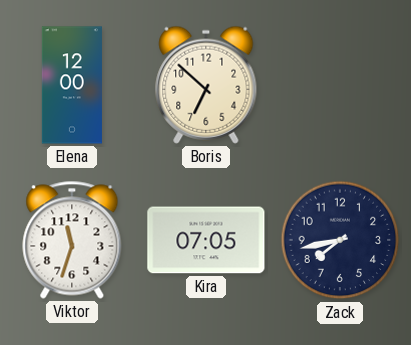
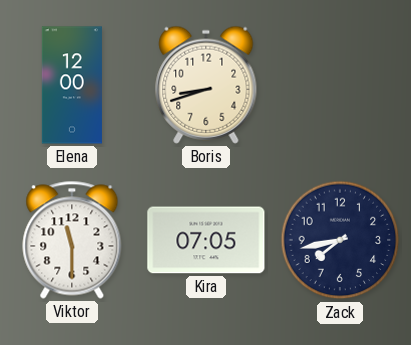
Boris: 6:52 -> 8:42 (206, 85)
Viktor: 11:33 -> 11:30 (72, 240)
